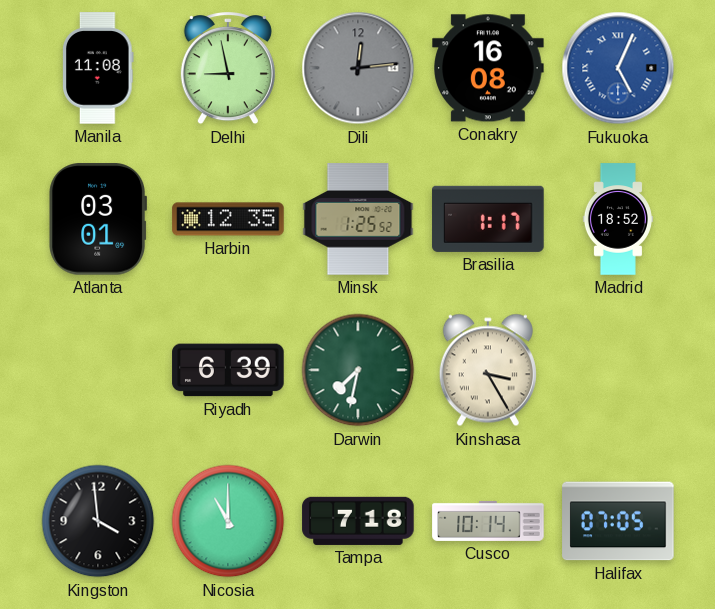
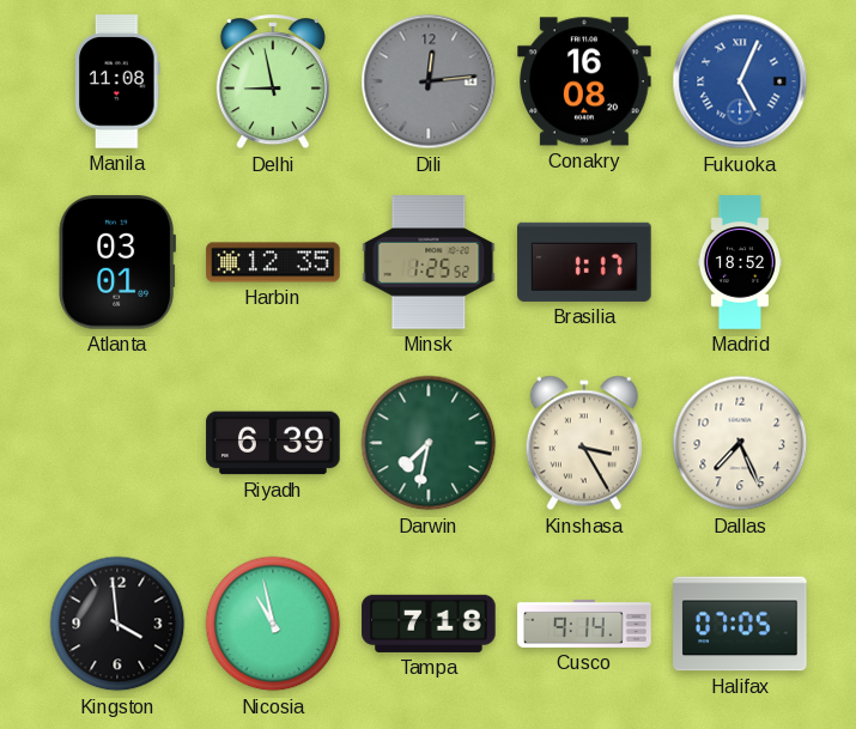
Dallas: none -> 7:26 (740, 443)
Nicosia: 11:00 -> 10:58 (273, 624)
Cusco: 10:14 -> 9:14 (584, 624)
